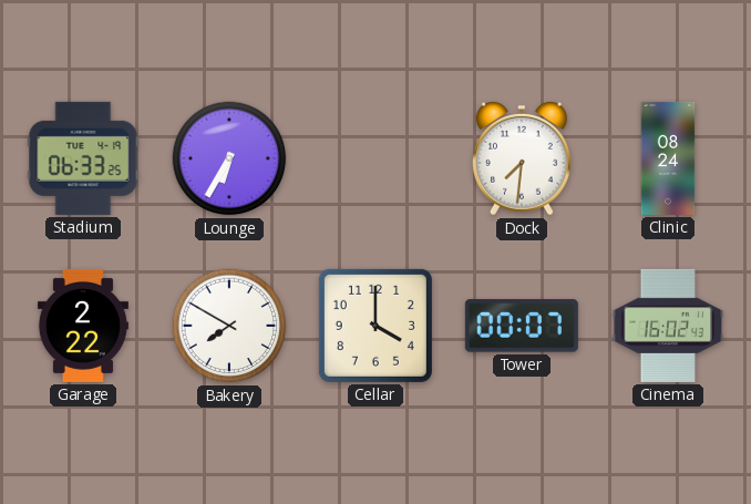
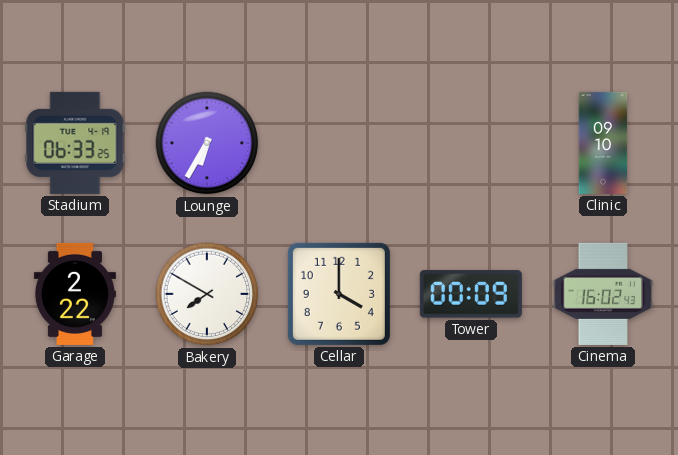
Dock: 7:31 -> none (523, 158)
Clinic: 08:24 -> 09:10 (603, 143)
Tower: 00:07 -> 00:09 (471, 294)
